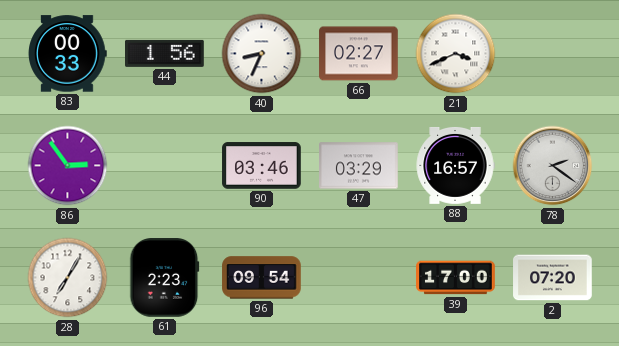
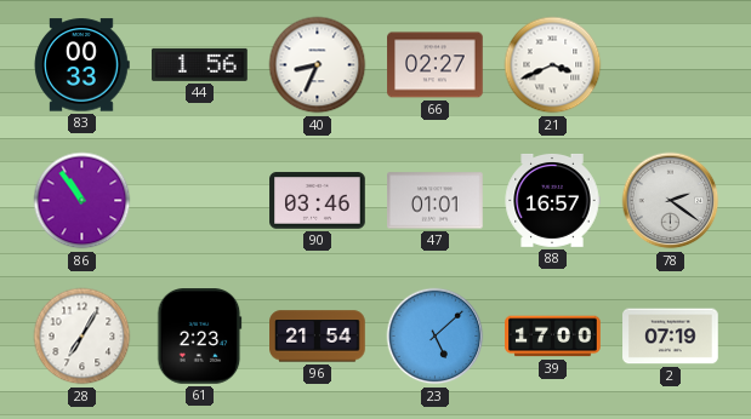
86: 2:54 -> 10:54 (83, 201)
47: 03:29 -> 01:01 (436, 201)
96: 09:54 -> 21:54 (318, 337)
23: none -> 5:08 (436, 337)
2: 07:20 -> 07:19 (671, 337)
